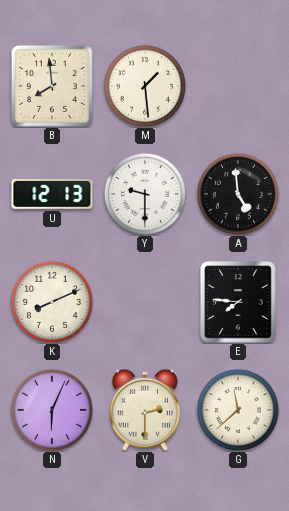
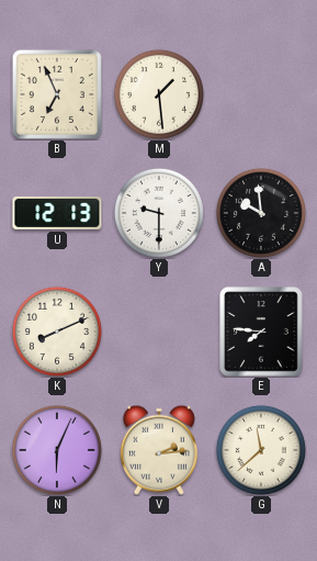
B: 7:59 -> 6:56 (57, 94)
A: 4:59 -> 9:59 (261, 213)
V: 2:30 -> 2:14 (159, 450)
